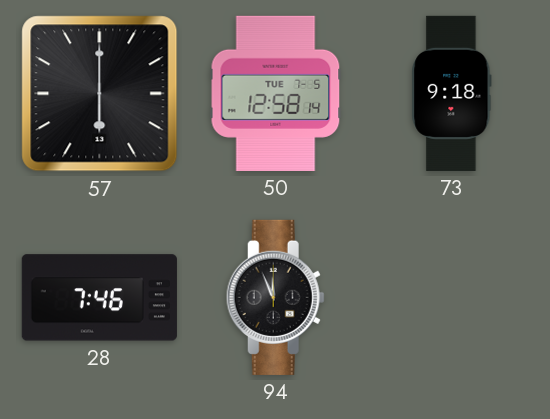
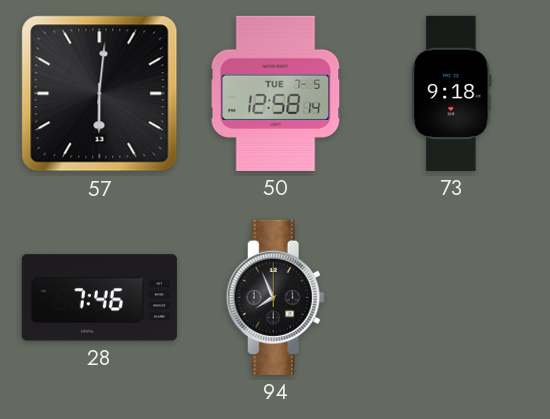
57: 6:00 -> 6:01 (100, 94)
94: 11:56 -> 7:56 (275, 297)
